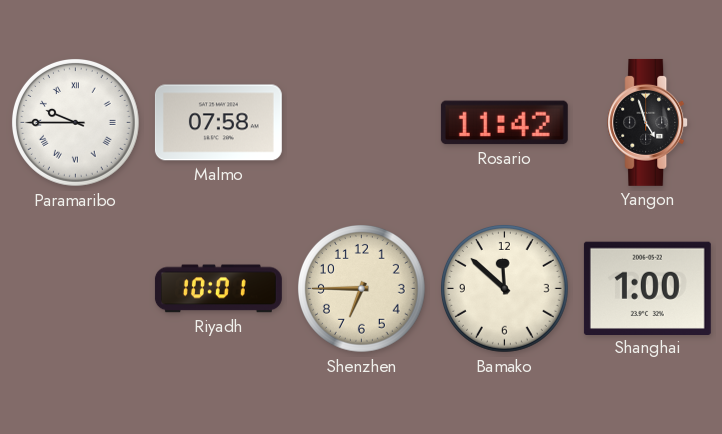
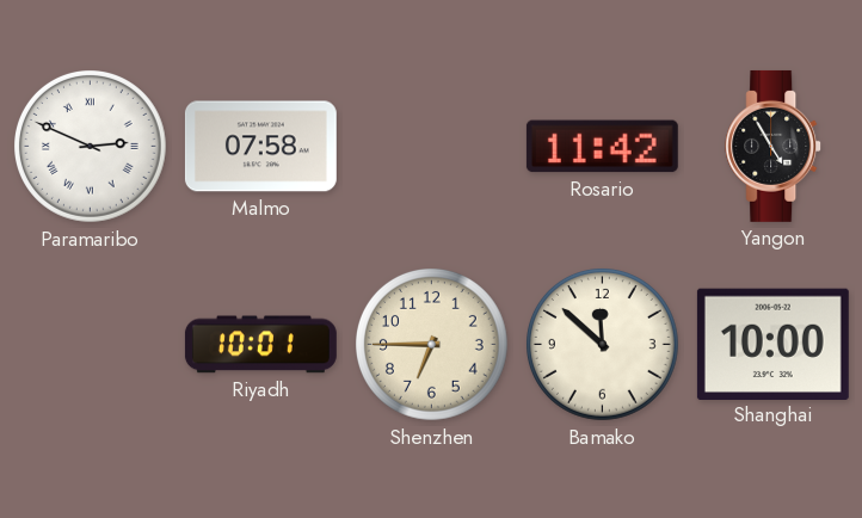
Paramaribo: 9:45 -> 2:49 (91, 147)
Yangon: 4:57 -> 4:55 (774, 146)
Shanghai: 1:00 -> 10:00 (772, 344)
